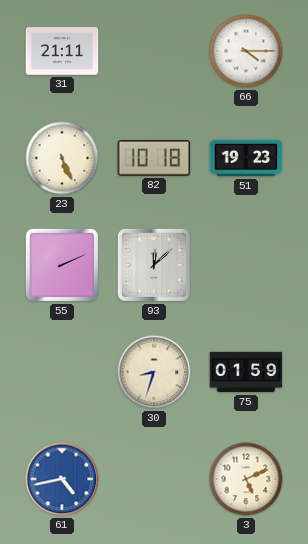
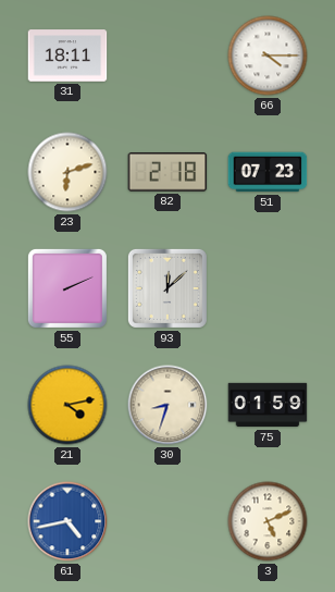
31: 21:11 -> 18:11 (67, 55)
23: 5:26 -> 6:12 (67, 172)
82: 10:18 -> 2:18 (167, 172)
51: 19:23 -> 07:23 (268, 172)
21: none -> 4:13 (67, 405)
